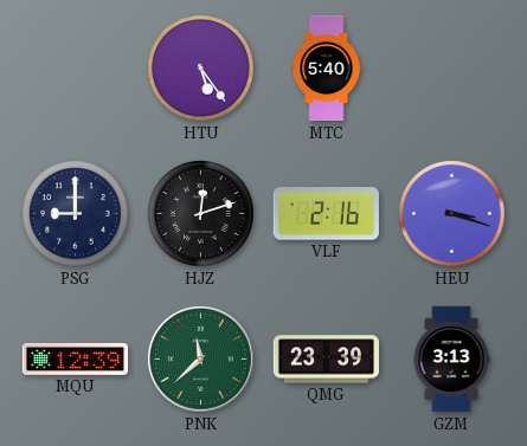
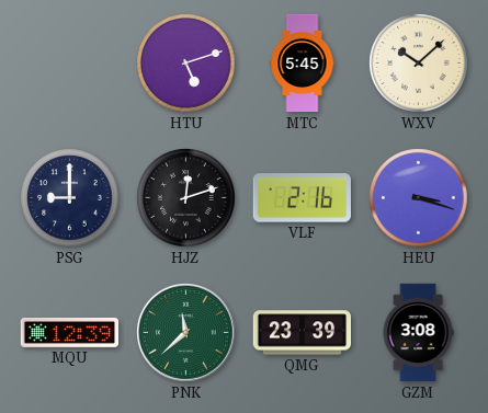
HTU: 5:24 -> 5:12 (186, 64)
MTC: 5:40 -> 5:45 (303, 64)
WXV: none -> 10:08 (419, 64)
GZM: 3:13 -> 3:08 (418, 333)
